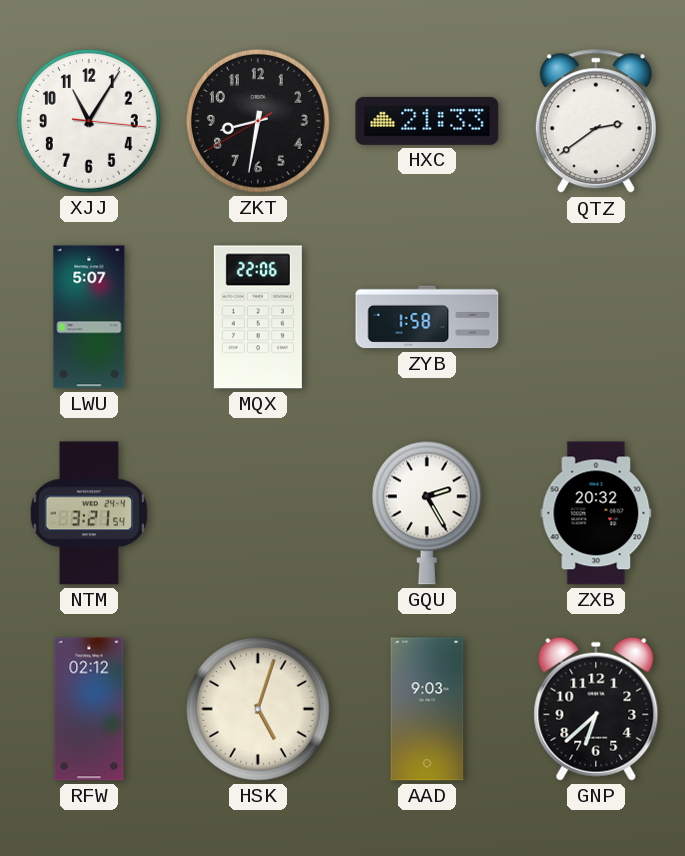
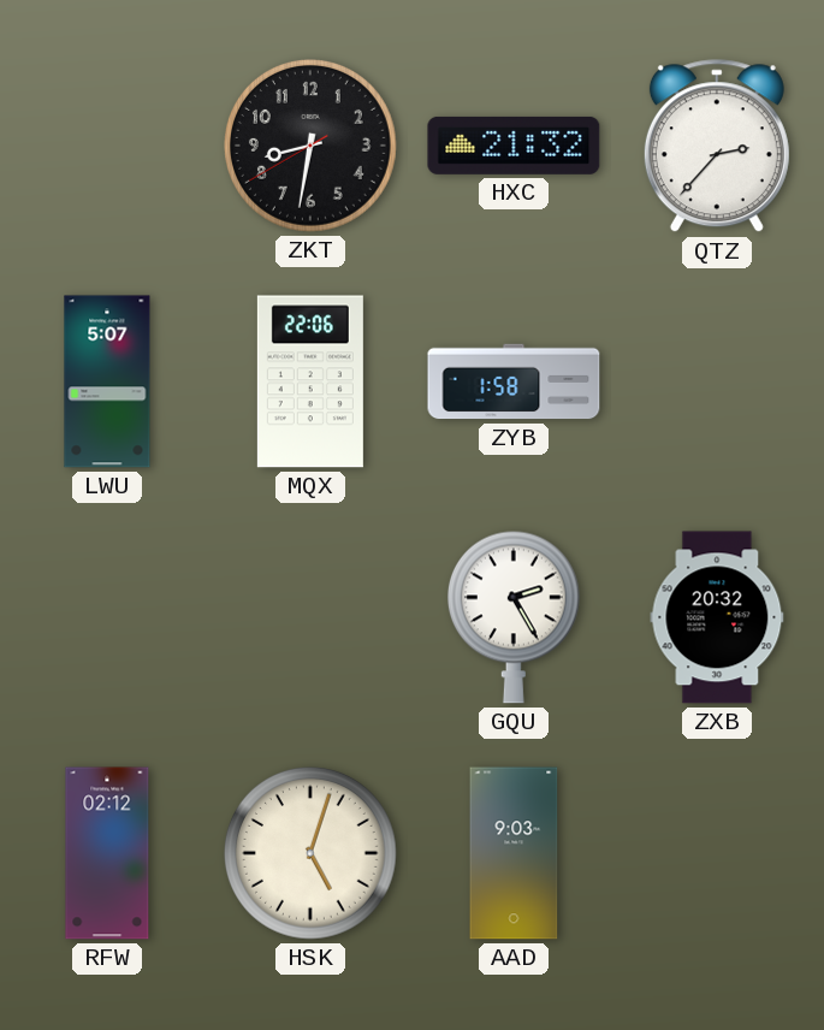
XJJ: 11:05 -> none (90, 122)
HXC: 21:33 -> 21:32 (514, 146)
QTZ: 2:39 -> 2:37 (717, 147)
NTM: 3:21 -> none (89, 513)
GNP: 6:38 -> none (596, 709)
